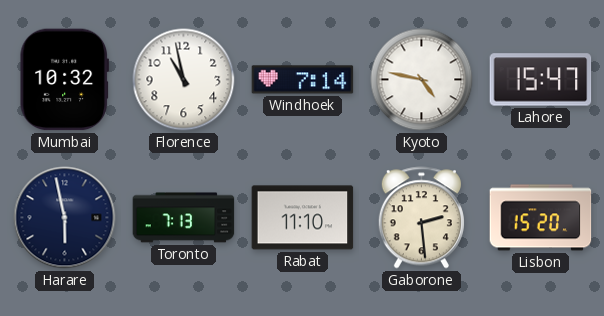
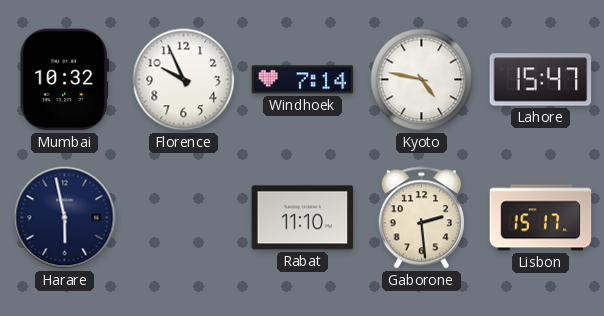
Florence: 10:58 -> 9:56 (184, 80)
Toronto: 7:13 -> none (184, 218)
Lisbon: 15:20 -> 15:17 (541, 218)
